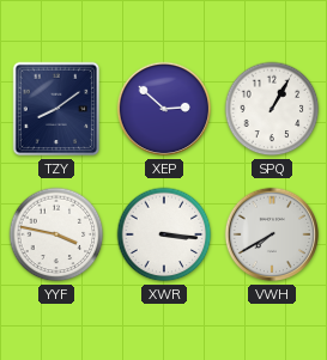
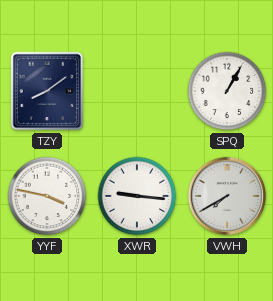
XEP: 2:52 -> none (164, 109)
XWR: 3:16 -> 9:16 (137, 196)
